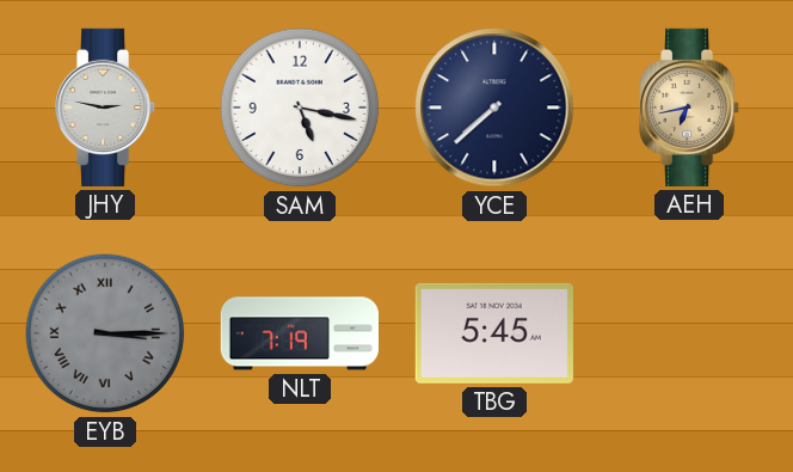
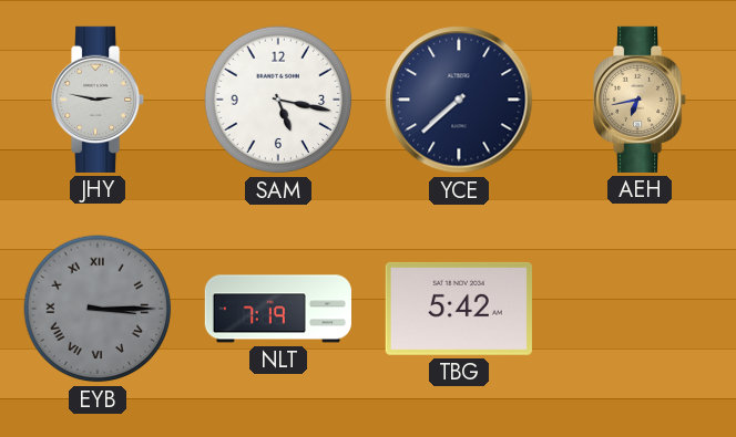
TBG: 5:45 -> 5:42 (459, 309)
